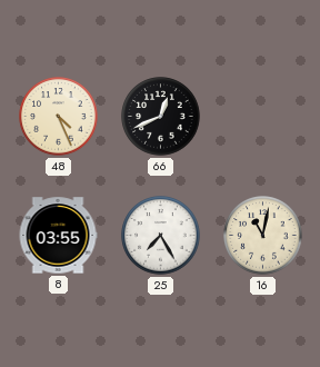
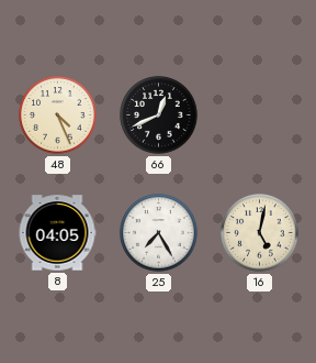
8: 03:55 -> 04:05 (57, 233)
16: 11:02 -> 5:02 (260, 233)
